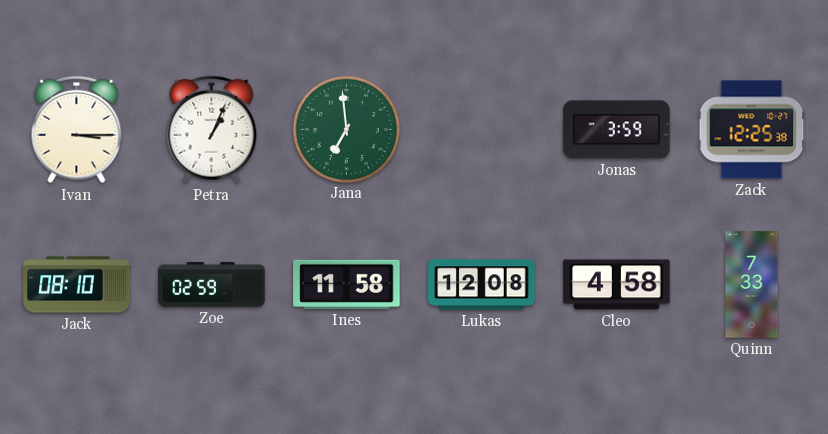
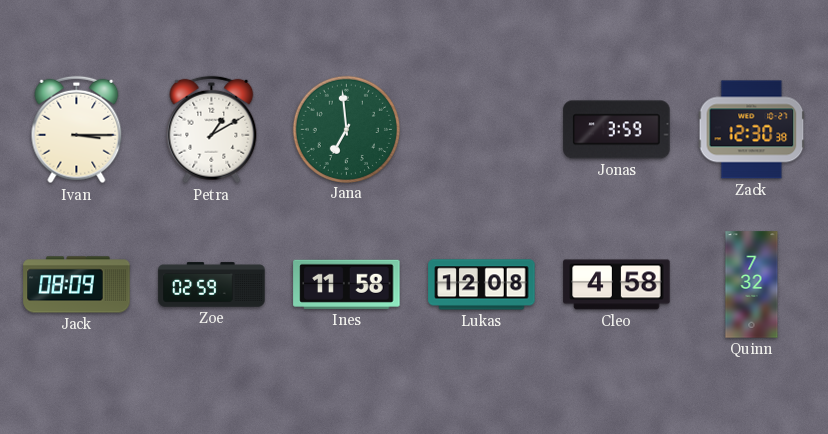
Petra: 1:04 -> 1:10 (212, 130)
Zack: 12:25 -> 12:30 (752, 130)
Jack: 08:10 -> 08:09 (77, 285)
Quinn: 7:33 -> 7:32 (752, 285)
